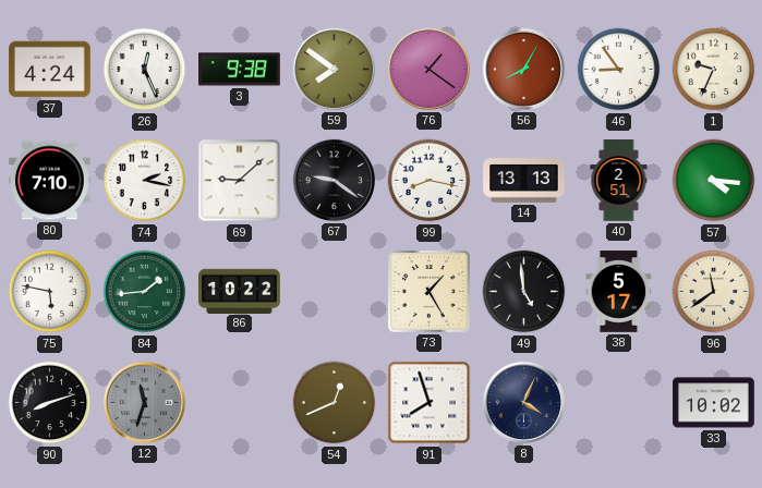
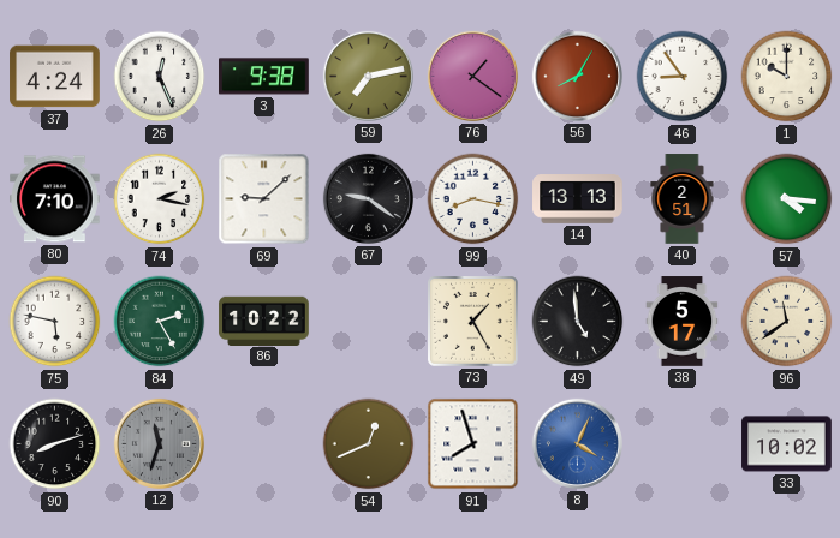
59: 7:51 -> 7:13 (368, 76)
1: 9:34 -> 10:00 (787, 77)
84: 1:44 -> 2:25 (160, 322)
8 dial: navy -> blue (577, 443)
